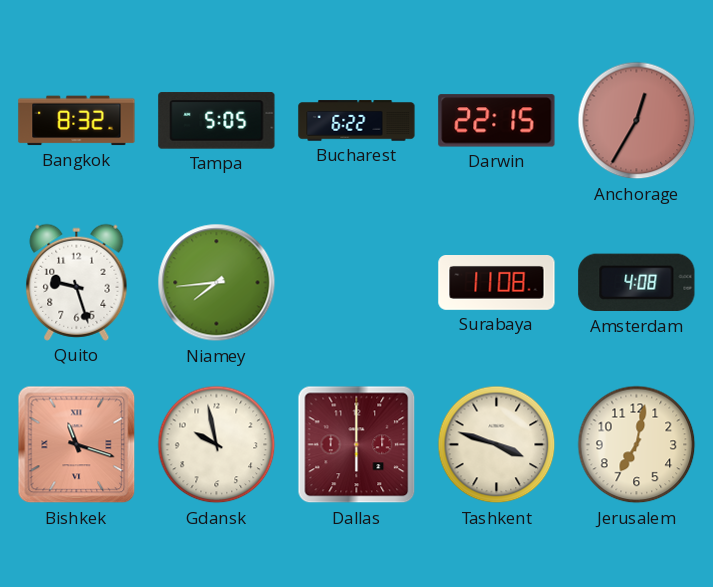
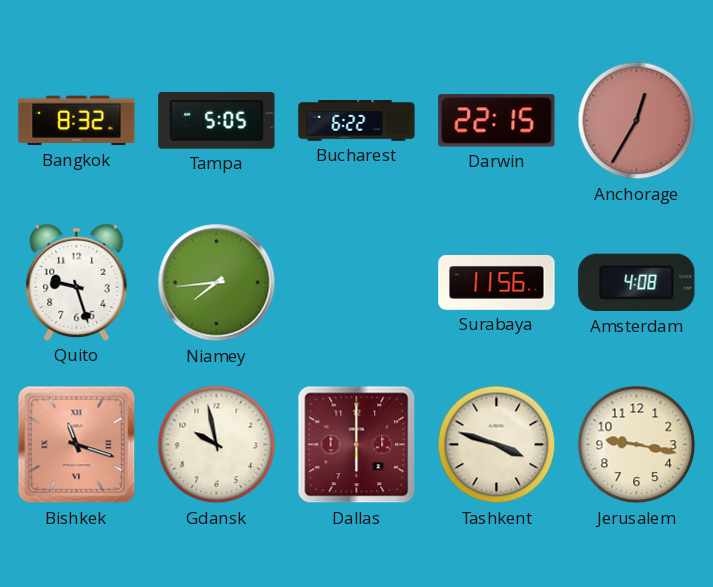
Surabaya: 11:08 -> 11:56 (497, 283)
Jerusalem: 7:02 -> 9:17 (637, 445)
